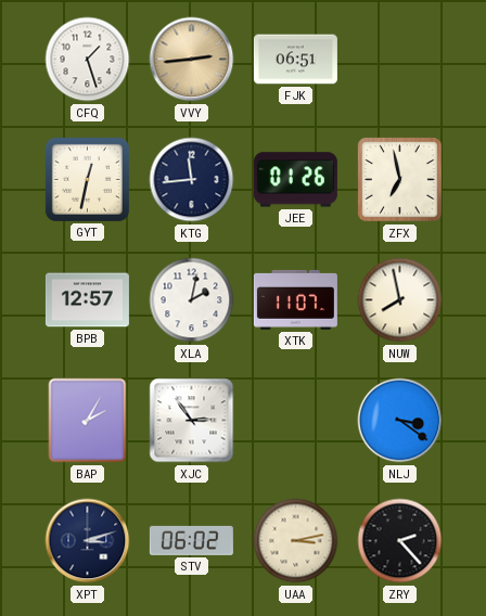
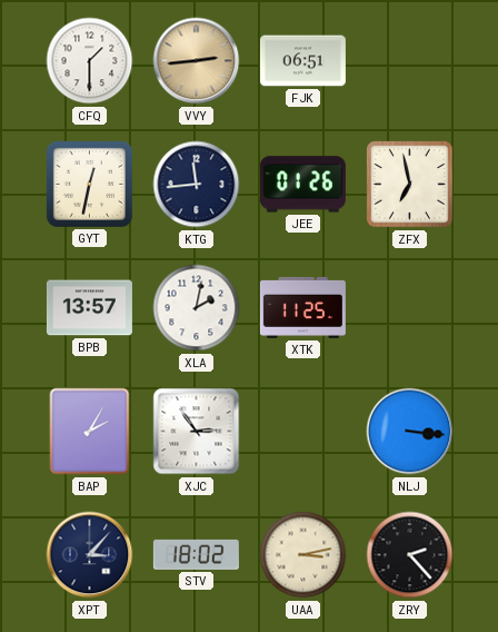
CFQ: 1:27 -> 1:30 (90, 61)
BPB: 12:57 -> 13:57 (89, 308)
XTK: 11:07 -> 11:25 (302, 307)
NUW: 7:58 -> none (400, 300)
NLJ: 3:21 -> 3:16 (410, 432)
XPT: 3:12 -> 3:07 (90, 555)
STV: 06:02 -> 18:02 (196, 554)
